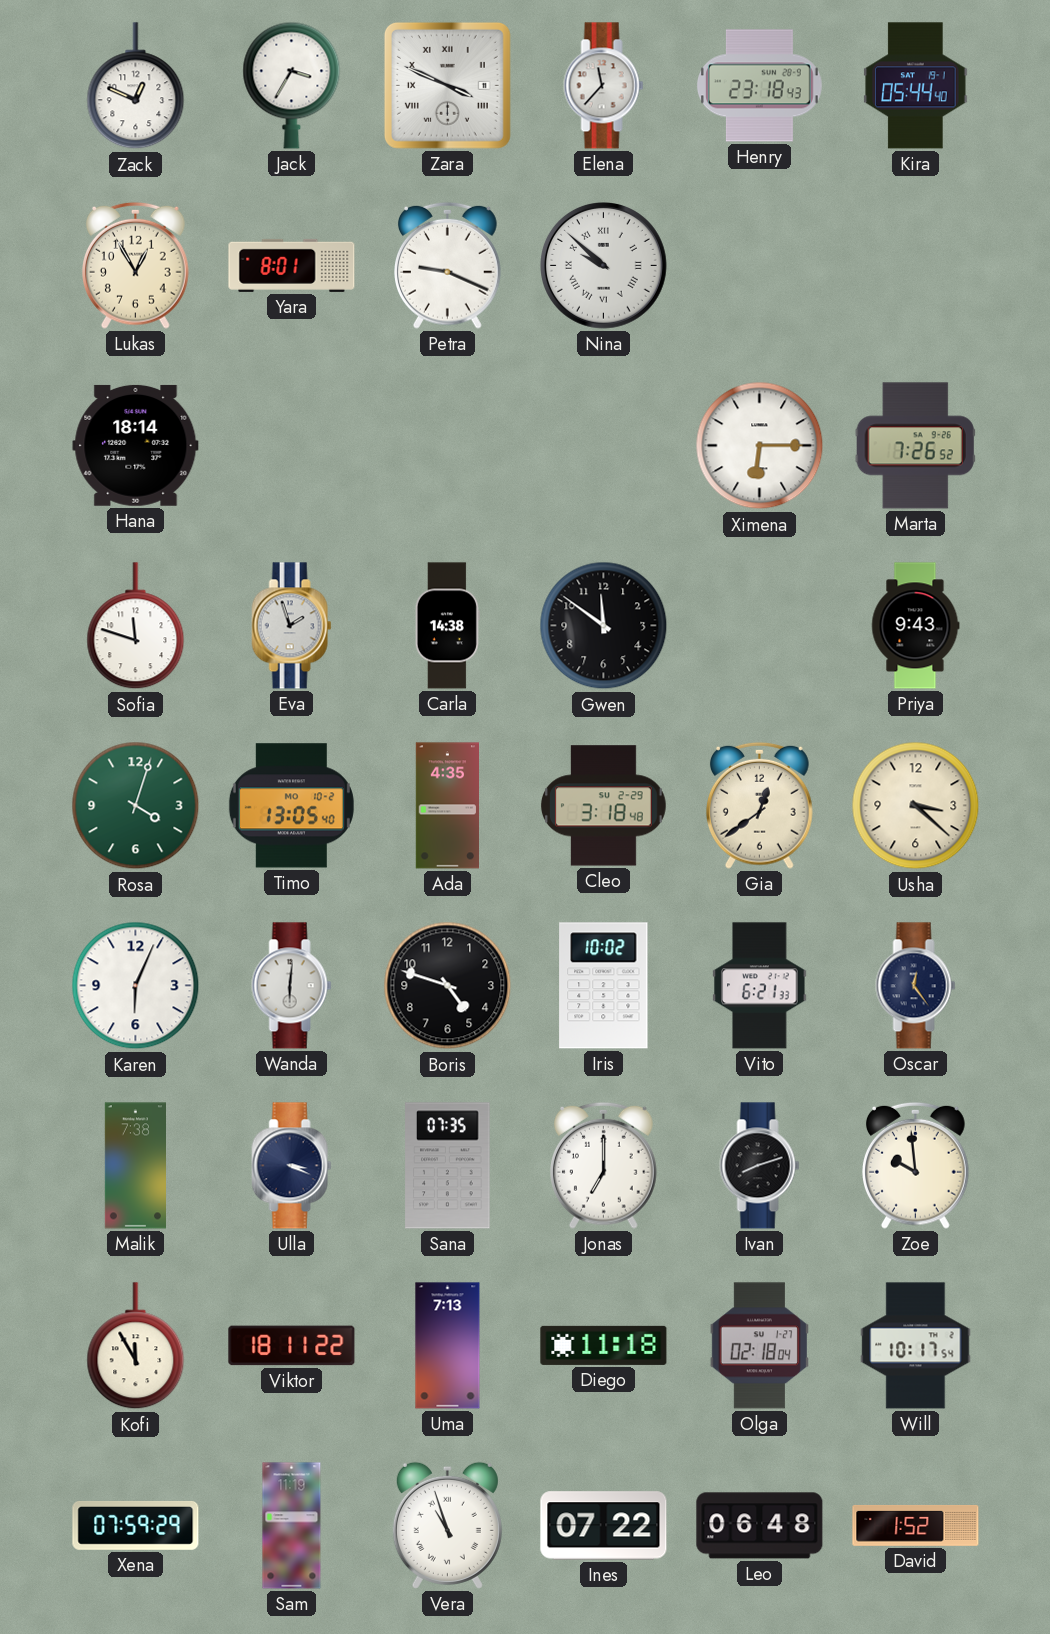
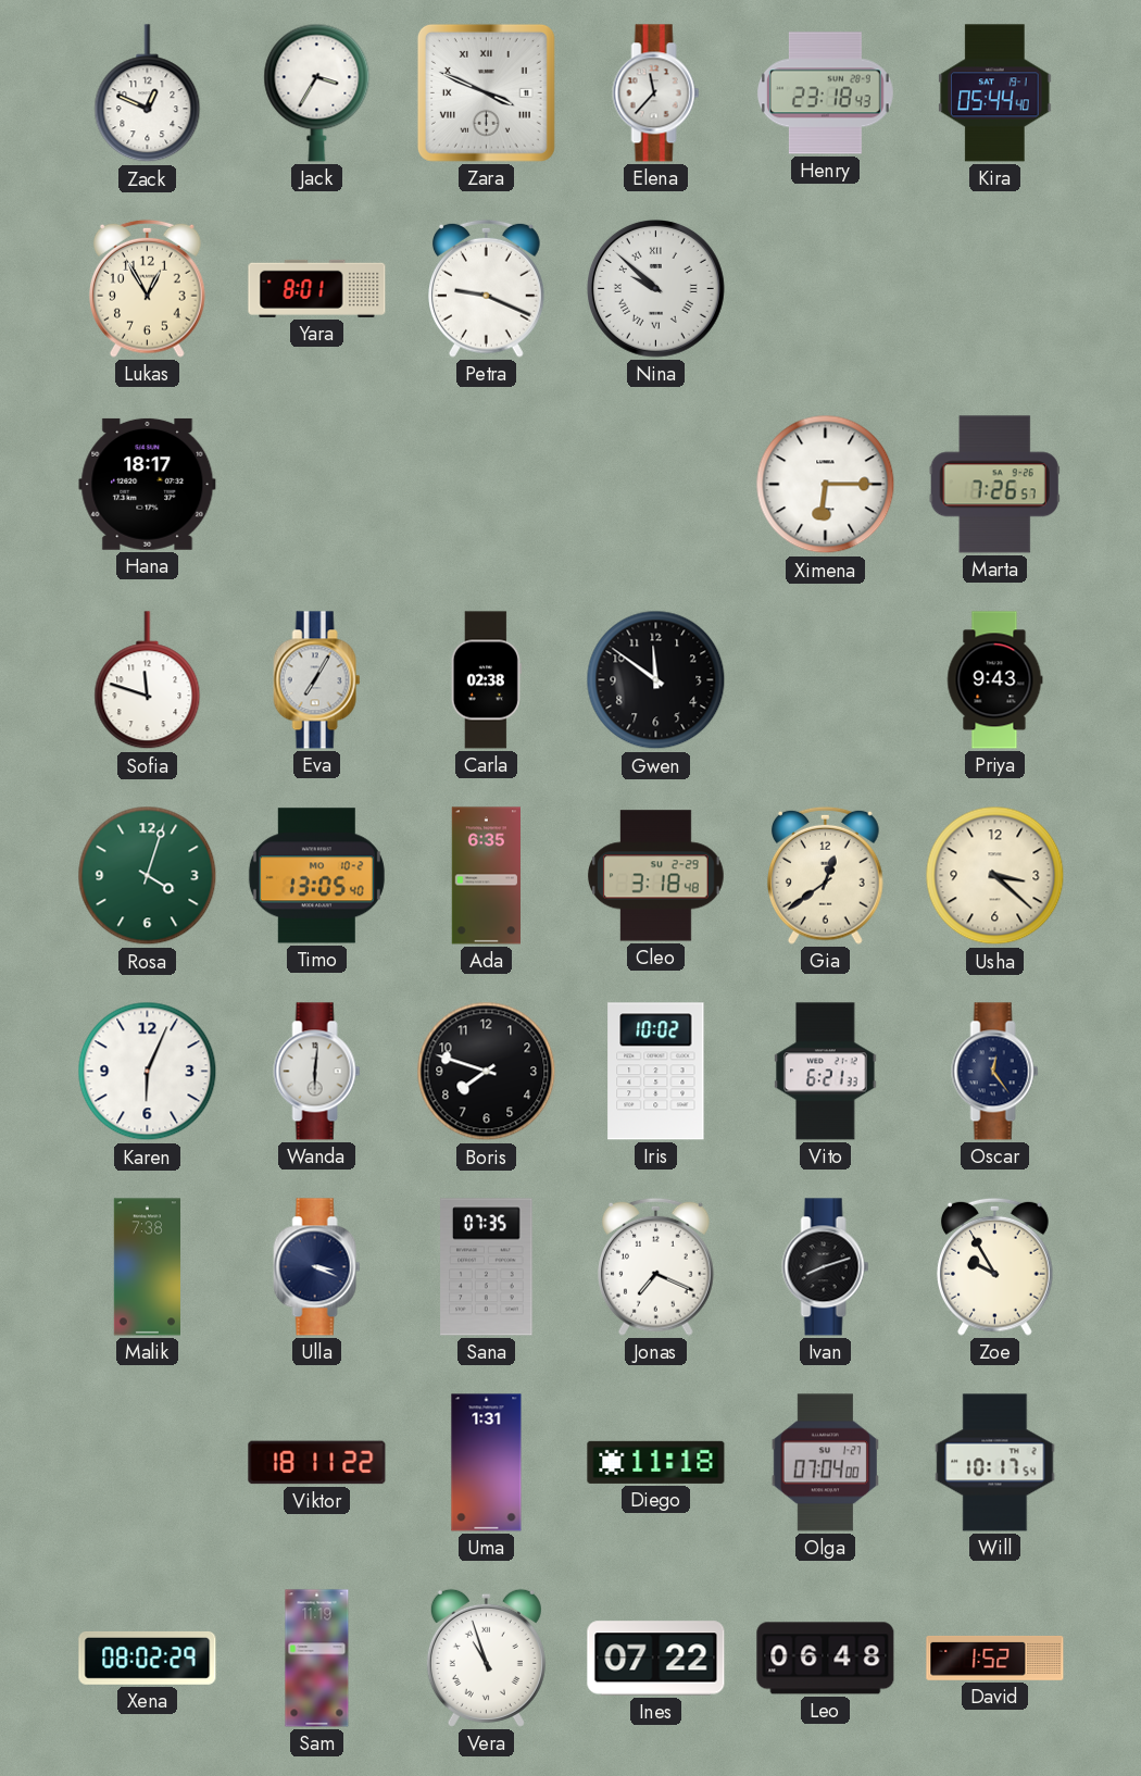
Hana: 18:14 -> 18:17 (148, 484)
Marta: 7:26:52 -> 7:26:57 (994, 485)
Eva: 1:57 -> 7:05 (317, 680)
Carla: 14:38 -> 02:38 (486, 680)
Ada: 4:35 -> 6:35 (487, 876)
Boris: 4:48 -> 7:48 (487, 1072)
Jonas: 7:00 -> 7:19 (656, 1266)
Zoe: 9:59 -> 9:55 (995, 1266)
Kofi: 11:55 -> none (136, 1346)
Uma: 7:13 -> 1:31 (487, 1463)
Olga: 02:18 -> 07:04 (825, 1463)
Xena: 07:59 -> 08:02 (148, 1658)
